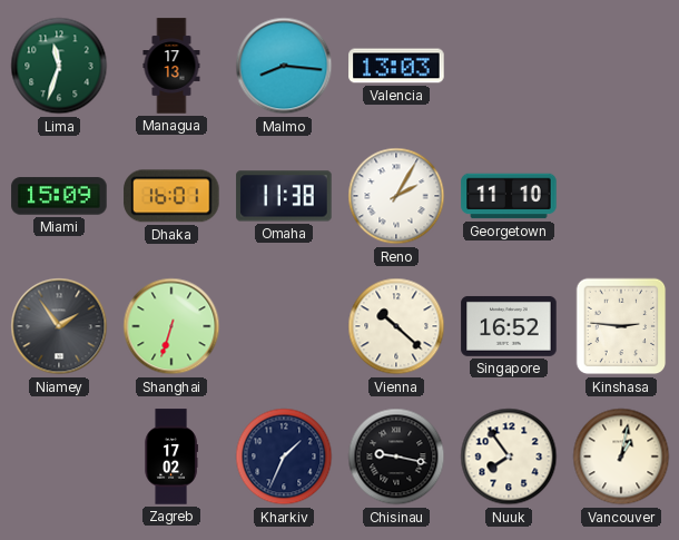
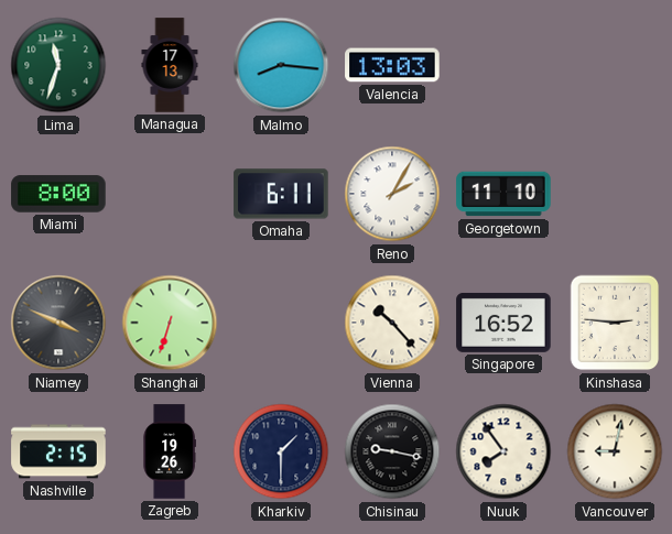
Miami: 15:09 -> 8:00 (58, 194)
Dhaka: 16:01 -> none (171, 196)
Omaha: 11:38 -> 6:11 (281, 194)
Niamey: 1:54 -> 3:49 (58, 323)
Vienna: 10:22 -> 10:23 (392, 323)
Nashville: none -> 2:15 (58, 451)
Zagreb: 17:02 -> 19:26 (170, 451)
Kharkiv: 1:34 -> 1:30 (281, 451)
Vancouver: 1:02 -> 9:02 (615, 451)
